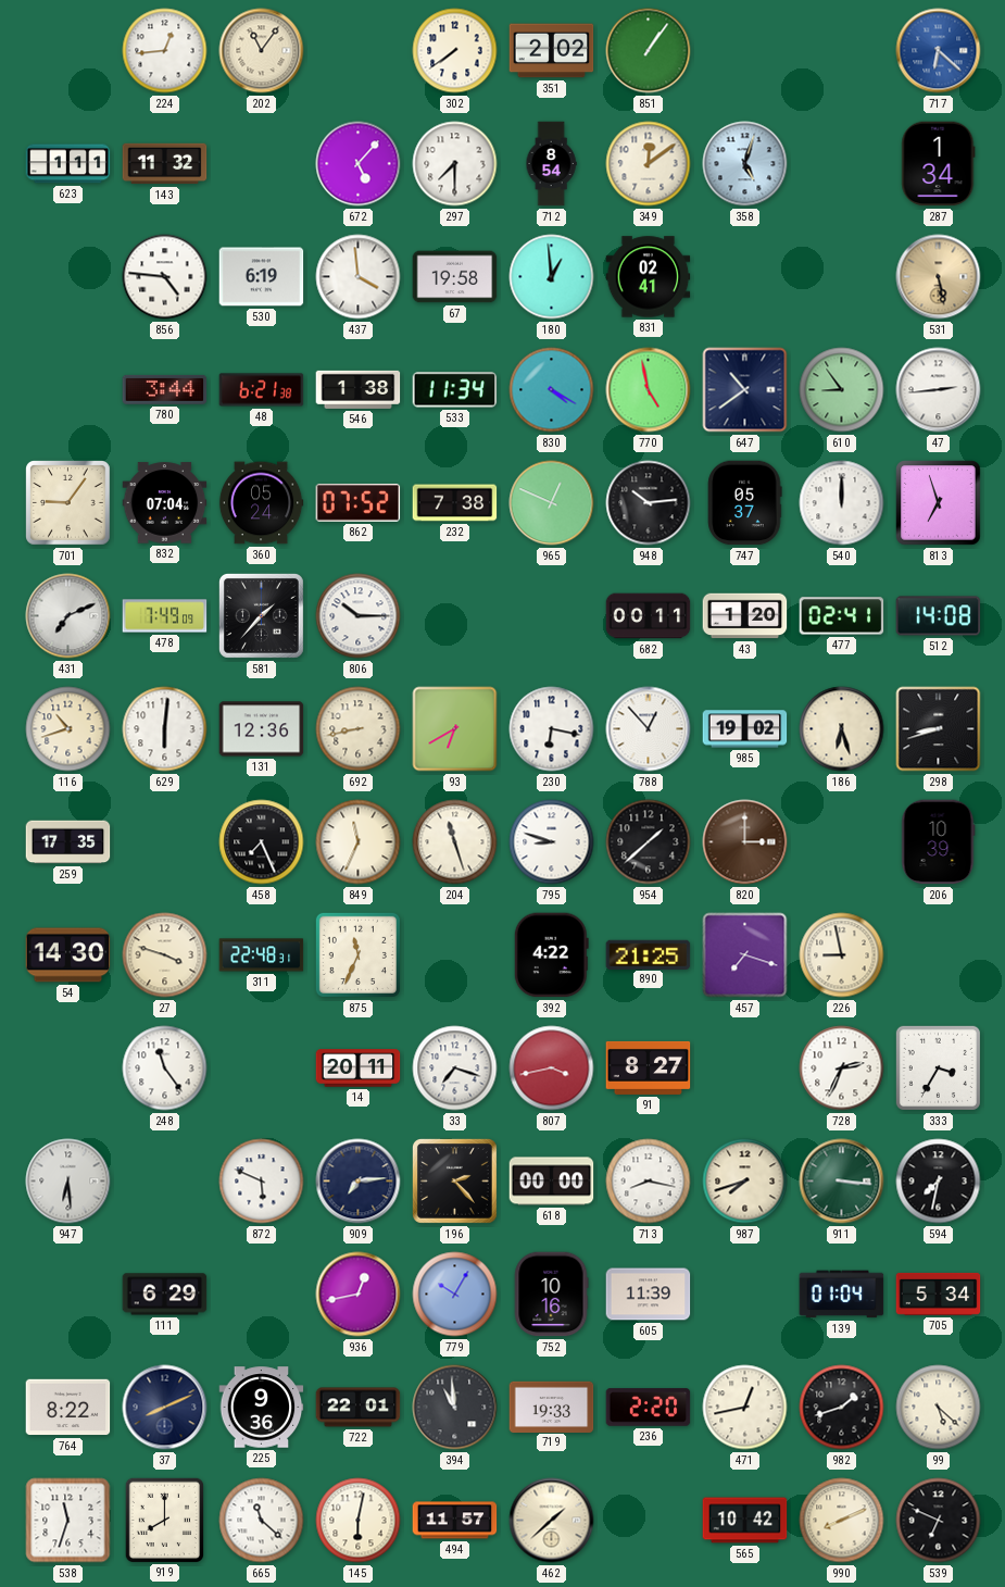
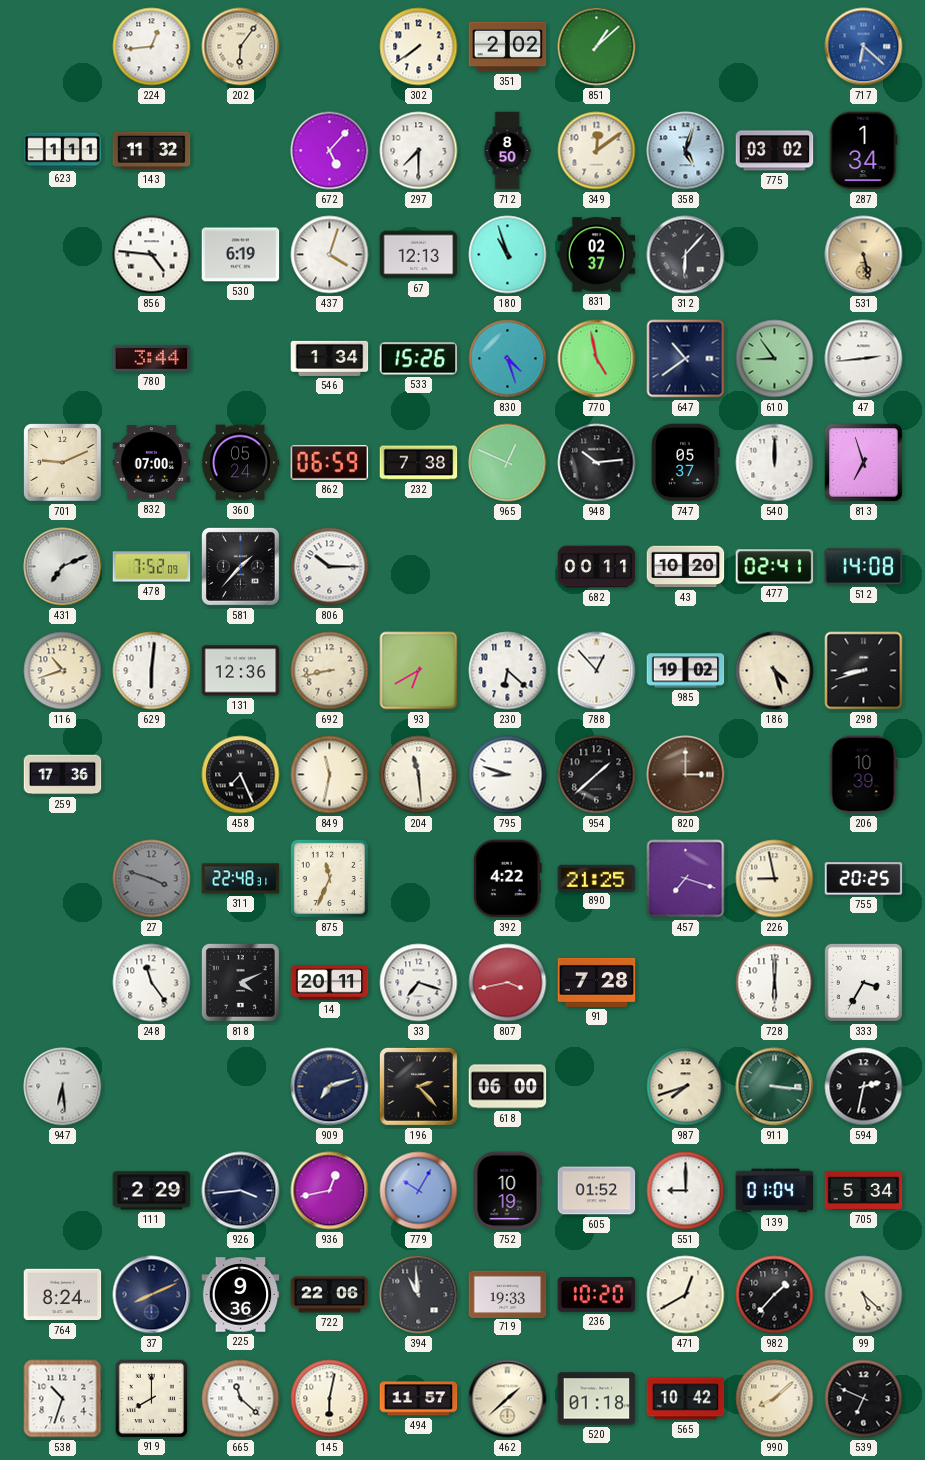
202: 11:06 -> 6:06 (241, 47)
851: 1:06 -> 1:08 (597, 47)
712: 8:54 -> 8:50 (507, 151)
775: none -> 03:02 (775, 151)
437: 3:59 -> 4:03 (330, 255)
67: 19:58 -> 12:13 (419, 255)
180: 12:59 -> 10:57 (508, 255)
831: 02:41 -> 02:37 (597, 255)
312: none -> 6:07 (686, 255)
48: 6:21 -> none (262, 390)
546: 1:38 -> 1:34 (330, 358)
533: 11:34 -> 15:26 (419, 359)
830: 4:20 -> 4:27 (508, 359)
701: 9:06 -> 9:11 (63, 463)
832: 07:04 -> 07:00 (152, 463)
862: 07:52 -> 06:59 (330, 462)
478: 7:49 -> 7:52 (152, 567)
43: 1:20 -> 10:20 (686, 567)
230: 6:17 -> 6:22 (508, 671)
186: 6:27 -> 4:27 (775, 671)
259: 17:35 -> 17:36 (63, 775)
849: 11:34 -> 11:32 (330, 775)
204: 11:27 -> 11:29 (419, 775)
54: 14:30 -> none (68, 955)
27 dial: cream -> grey (152, 879)
755: none -> 20:25 (864, 879)
818: none -> 4:11 (240, 982)
91: 8:27 -> 7:28 (597, 982)
728: 2:34 -> 6:00 (775, 983)
872: 5:49 -> none (262, 1182)
909: 7:14 -> 7:12 (330, 1087)
618: 00:00 -> 06:00 (508, 1087)
713: 8:17 -> none (649, 1182)
594: 7:32 -> 2:32 (864, 1087)
111: 6:29 -> 2:29 (152, 1191)
926: none -> 3:44 (241, 1191)
752: 10:16 -> 10:19 (507, 1191)
605: 11:39 -> 01:52 (597, 1191)
551: none -> 9:00 (686, 1191)
764: 8:22 -> 8:24 (63, 1295)
722: 22:01 -> 22:06 (330, 1295)
236: 2:20 -> 10:20 (597, 1295)
471: 12:43 -> 12:40 (686, 1295)
982: 1:42 -> 1:37 (775, 1295)
538: 11:33 -> 10:33 (63, 1399)
520: none -> 01:18 (597, 1399)
990: 8:11 -> 8:08 (775, 1399)
